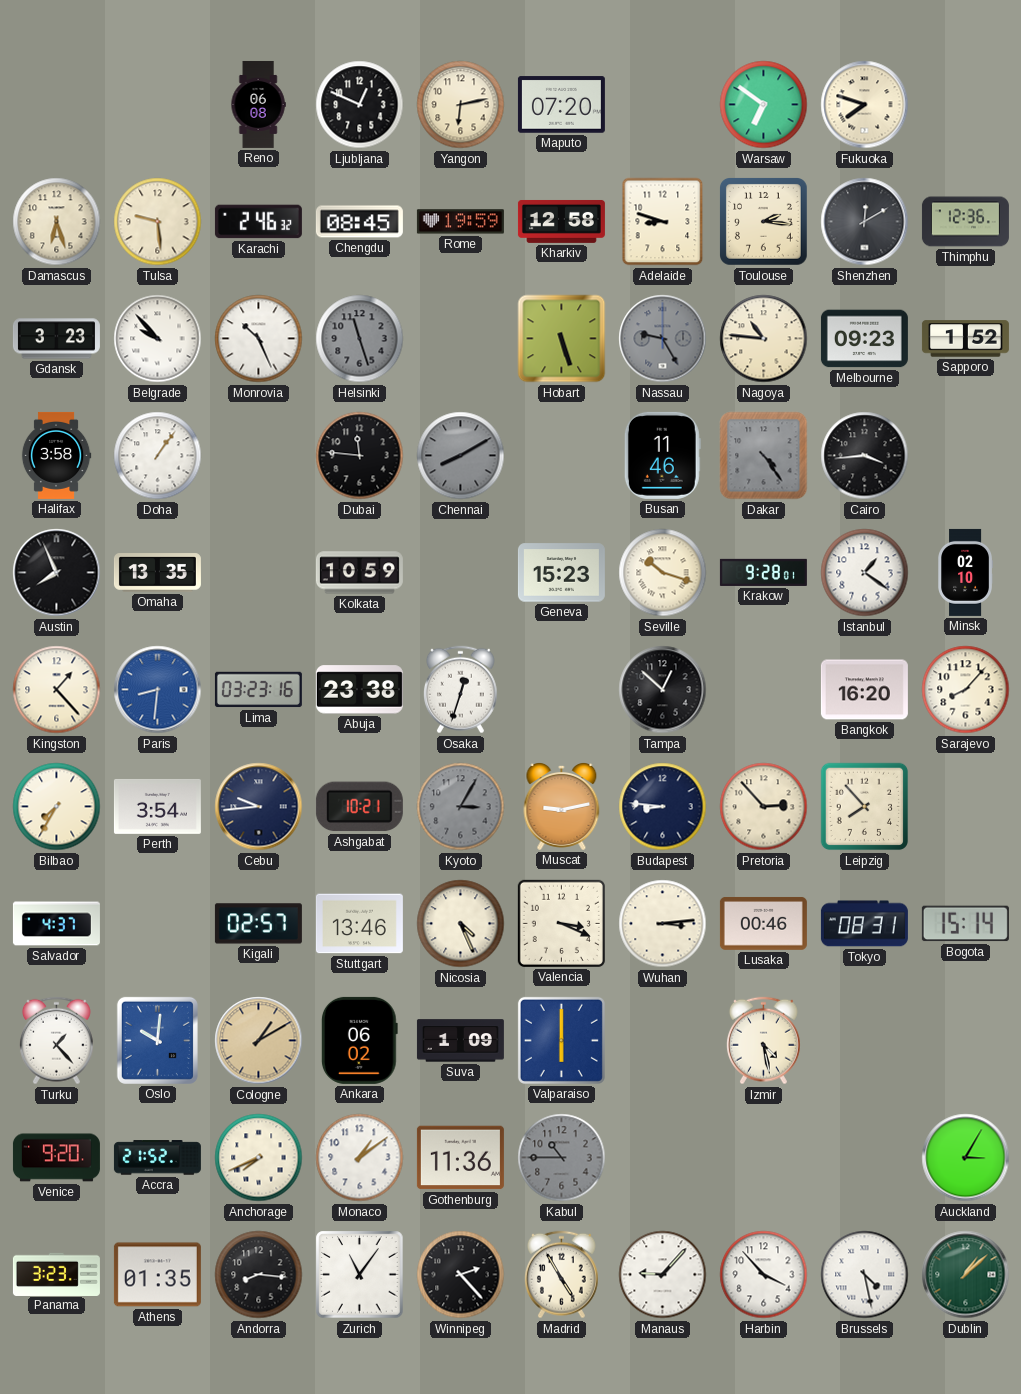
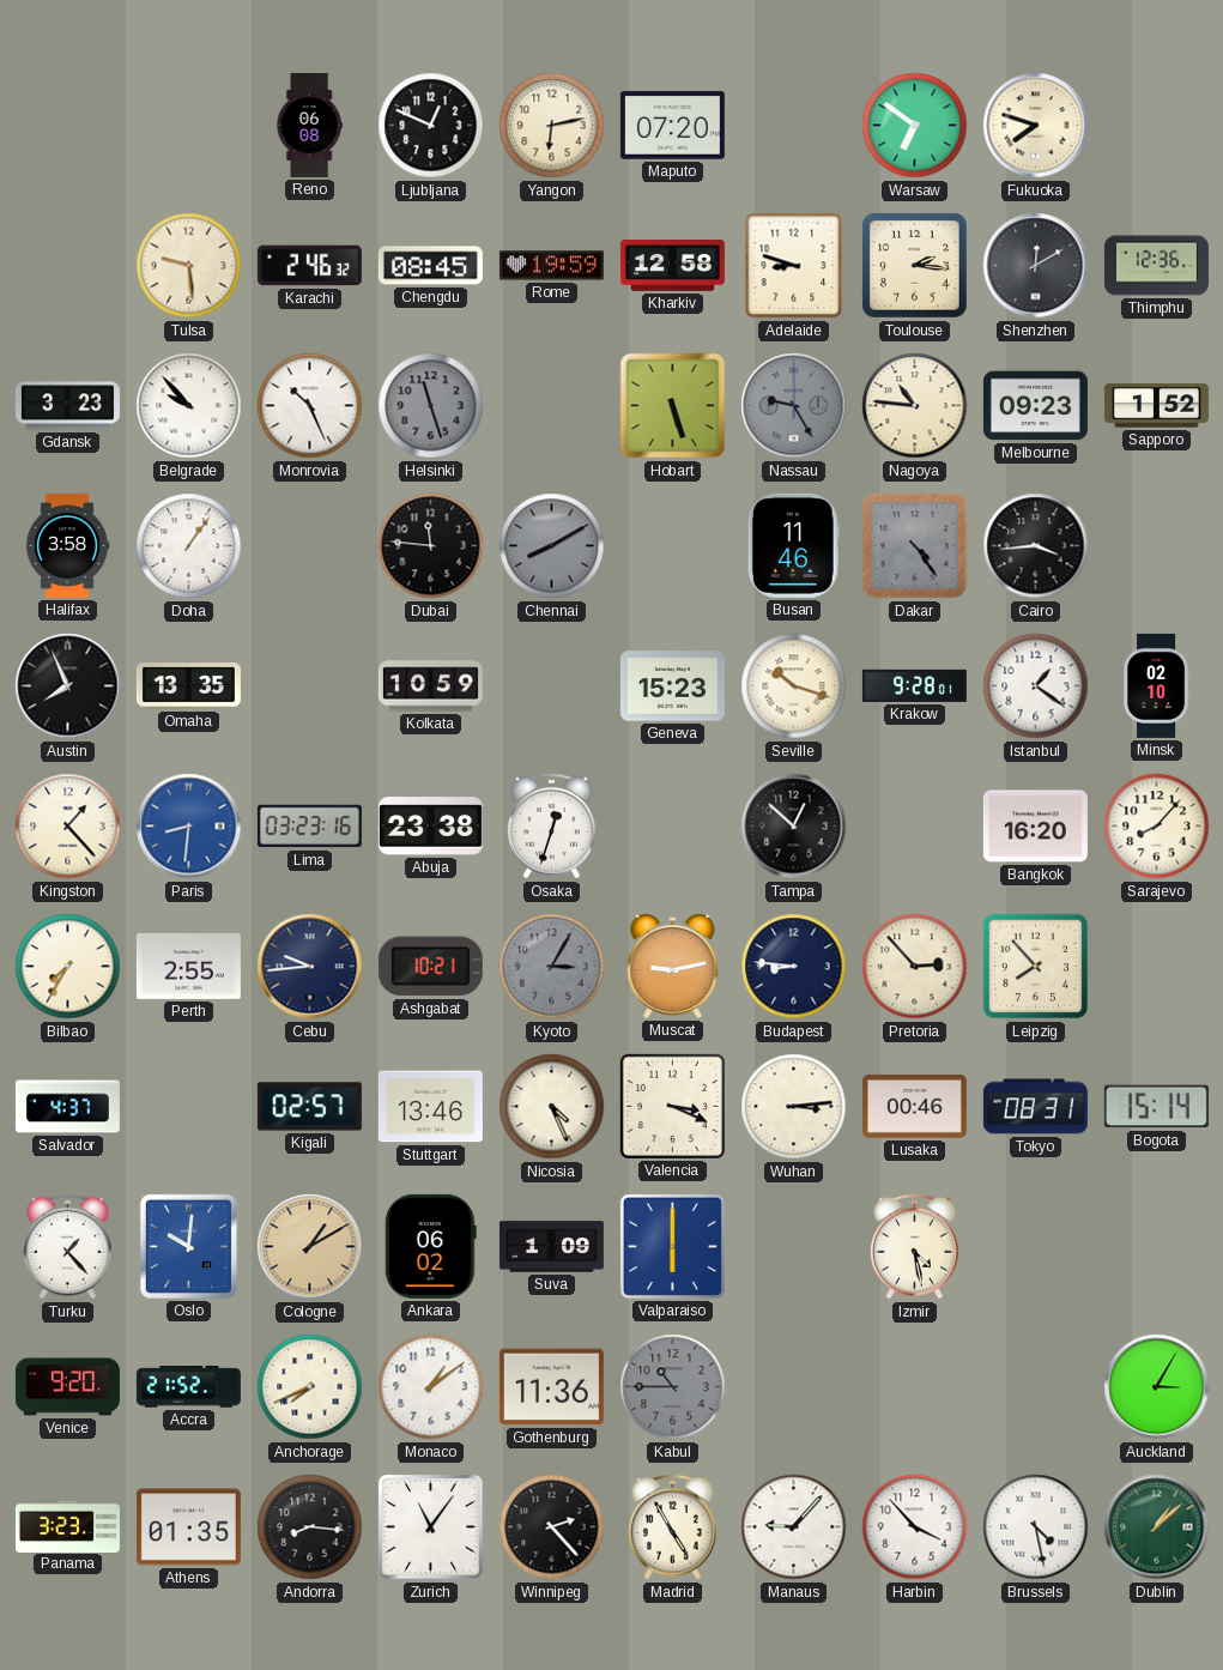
Damascus: 6:27 -> none (57, 222)
Perth: 3:54 -> 2:55 (188, 966)
